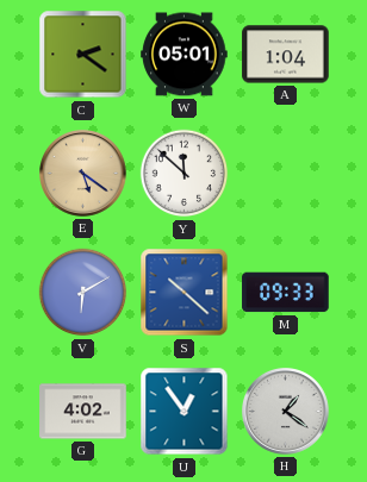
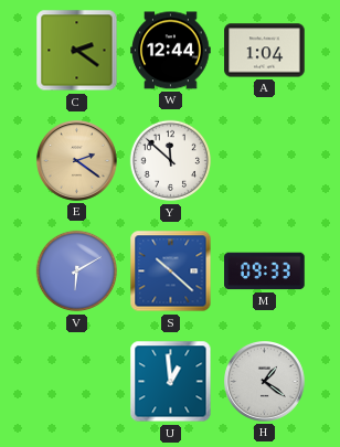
W: 05:01 -> 12:44 (171, 51)
E: 5:21 -> 2:21 (77, 161)
G: 4:02 -> none (83, 412)
U: 12:54 -> 12:59 (171, 382)
